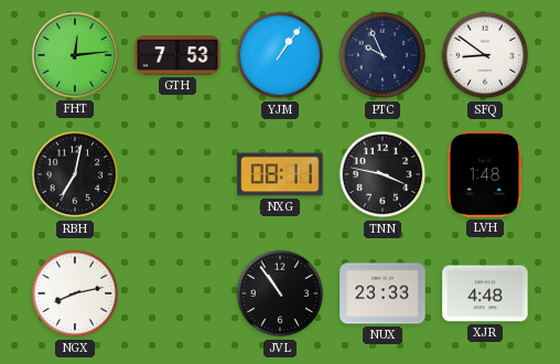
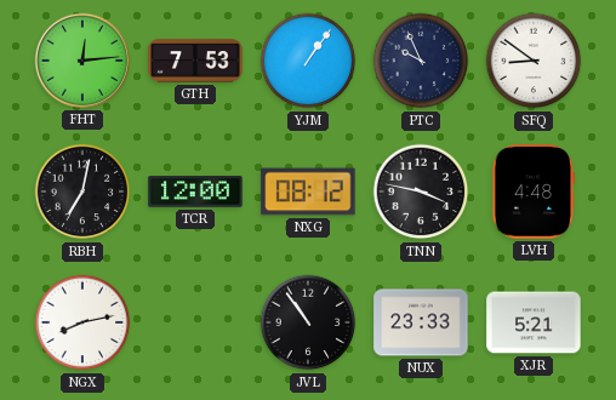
TCR: none -> 12:00 (195, 192)
NXG: 08:11 -> 08:12 (308, 192)
LVH: 1:48 -> 4:48 (534, 192)
XJR: 4:48 -> 5:21 (534, 322)
